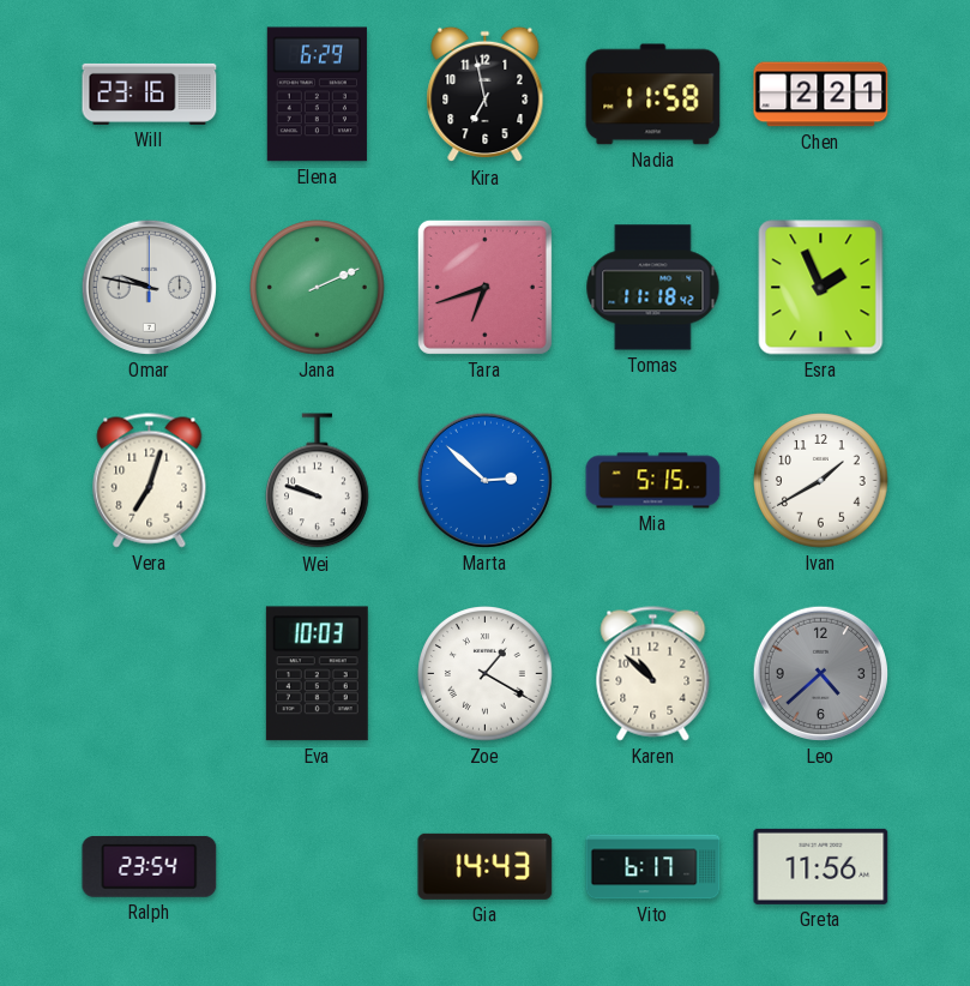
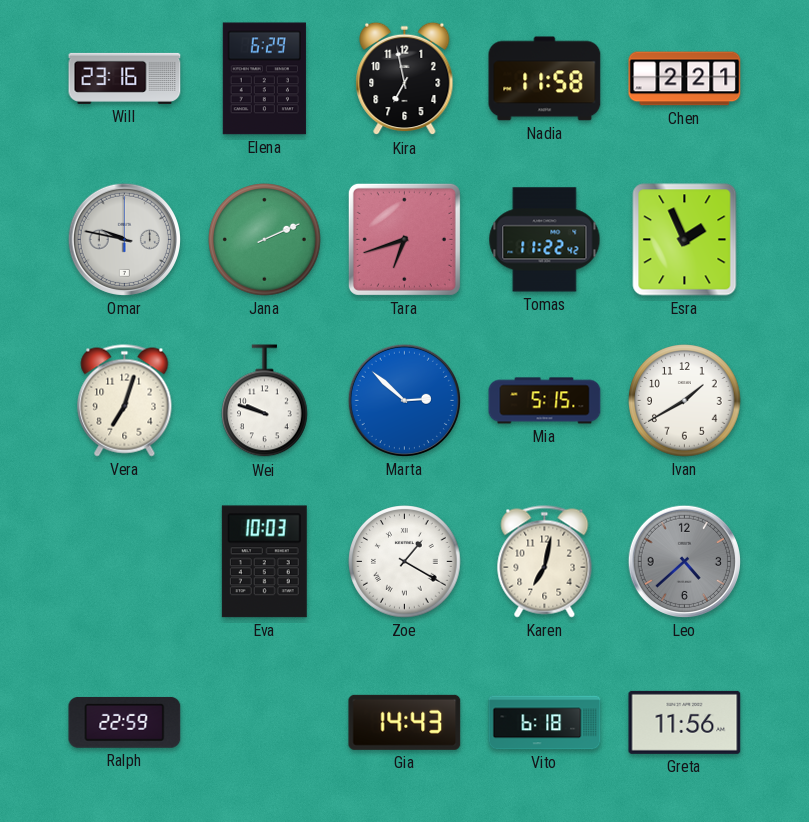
Tomas: 11:18 -> 11:22 (545, 240)
Karen: 10:52 -> 7:02 (545, 562)
Ralph: 23:54 -> 22:59 (125, 722)
Vito: 6:17 -> 6:18 (545, 723)
